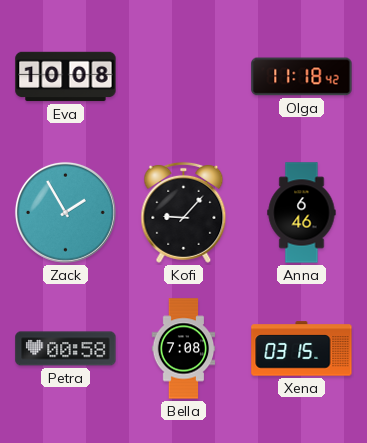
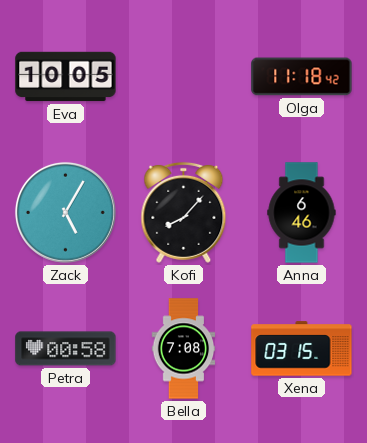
Eva: 10:08 -> 10:05 (66, 77)
Zack: 1:55 -> 5:05 (65, 212)
Kofi: 9:07 -> 8:07 (184, 212)
